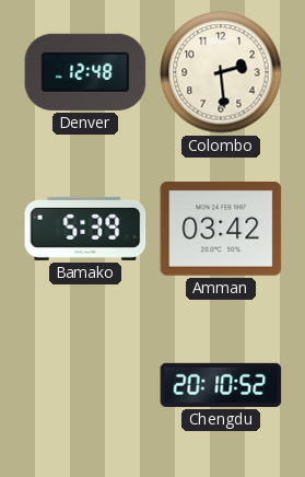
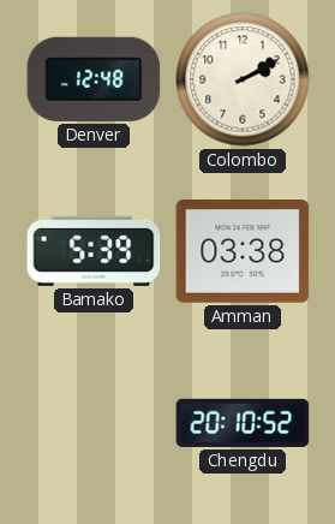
Colombo: 2:29 -> 2:10 (243, 79)
Amman: 03:42 -> 03:38 (243, 252)
